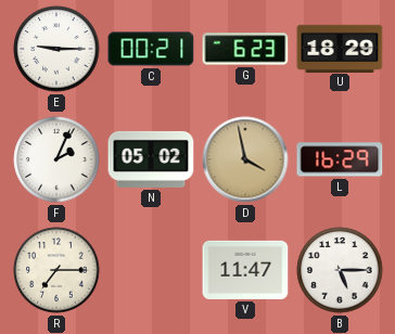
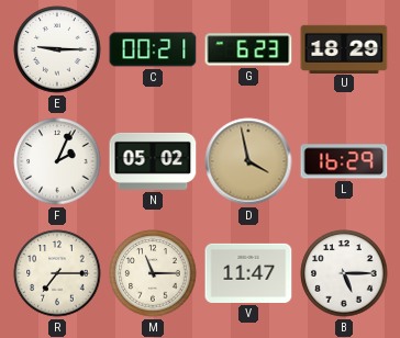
M: none -> 11:15 (153, 273)
